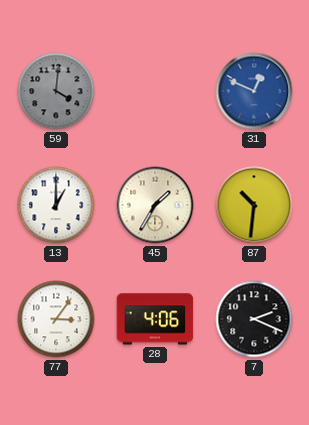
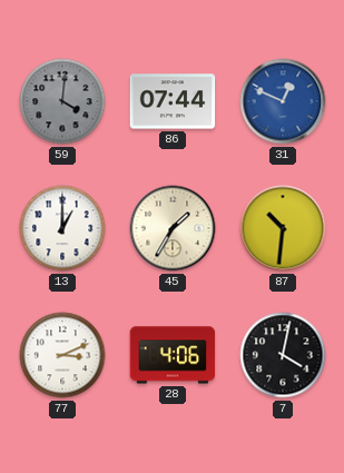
86: none -> 07:44 (173, 101)
77: 3:06 -> 3:11 (62, 355)
7: 2:19 -> 4:02 (283, 355)
